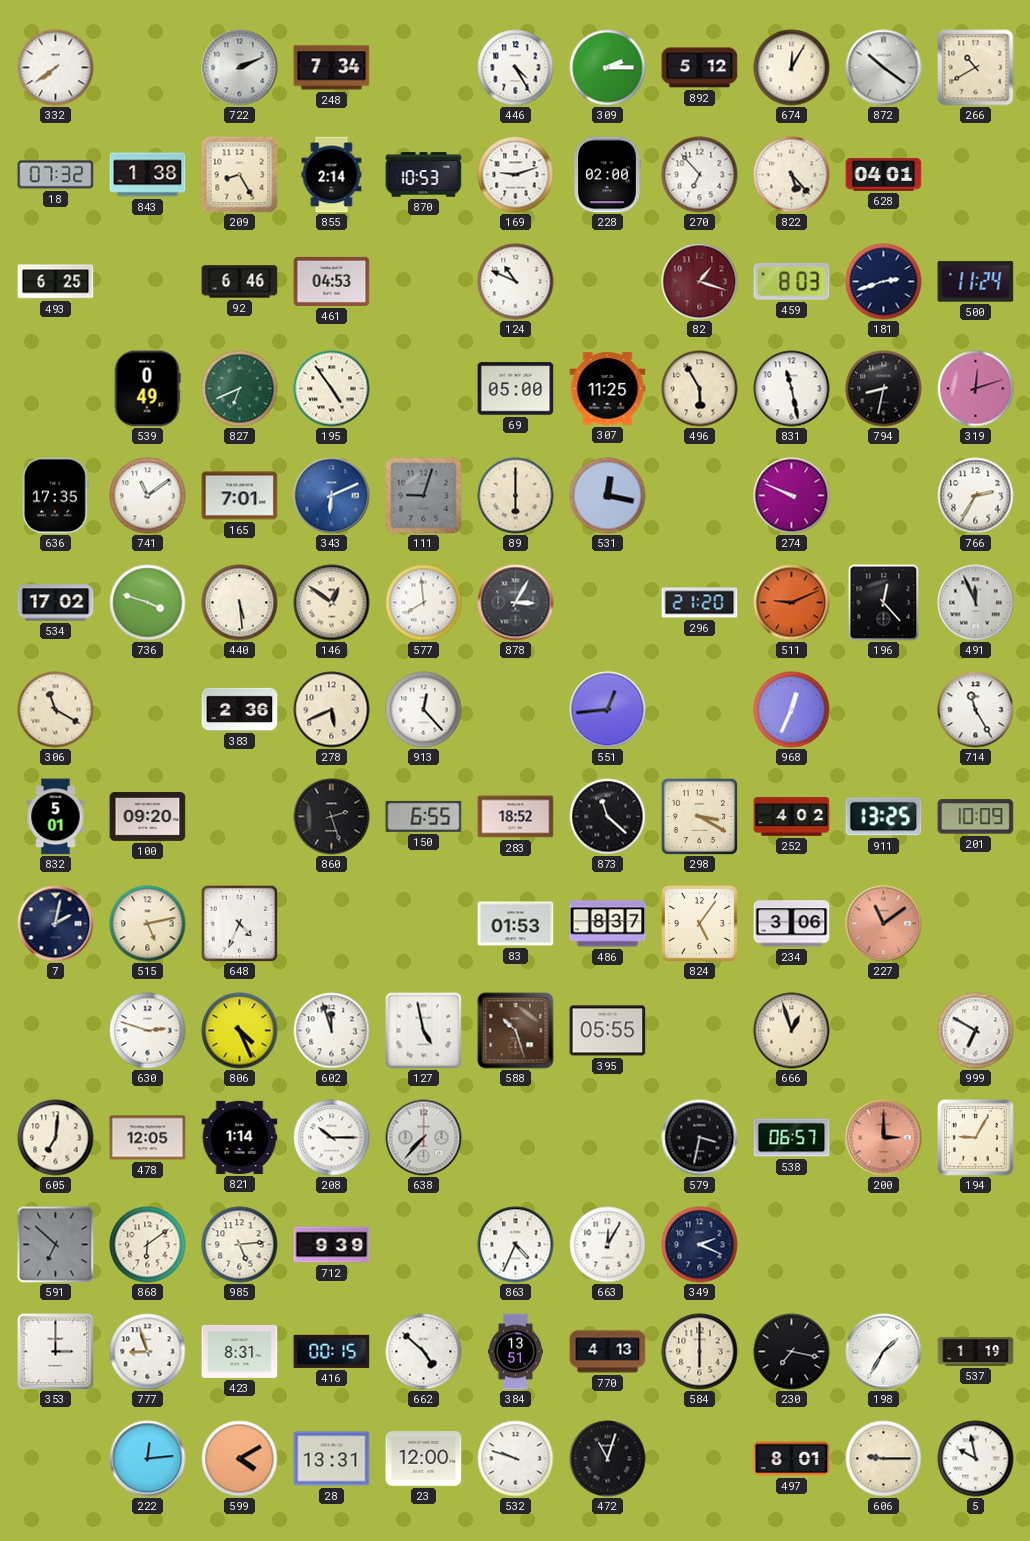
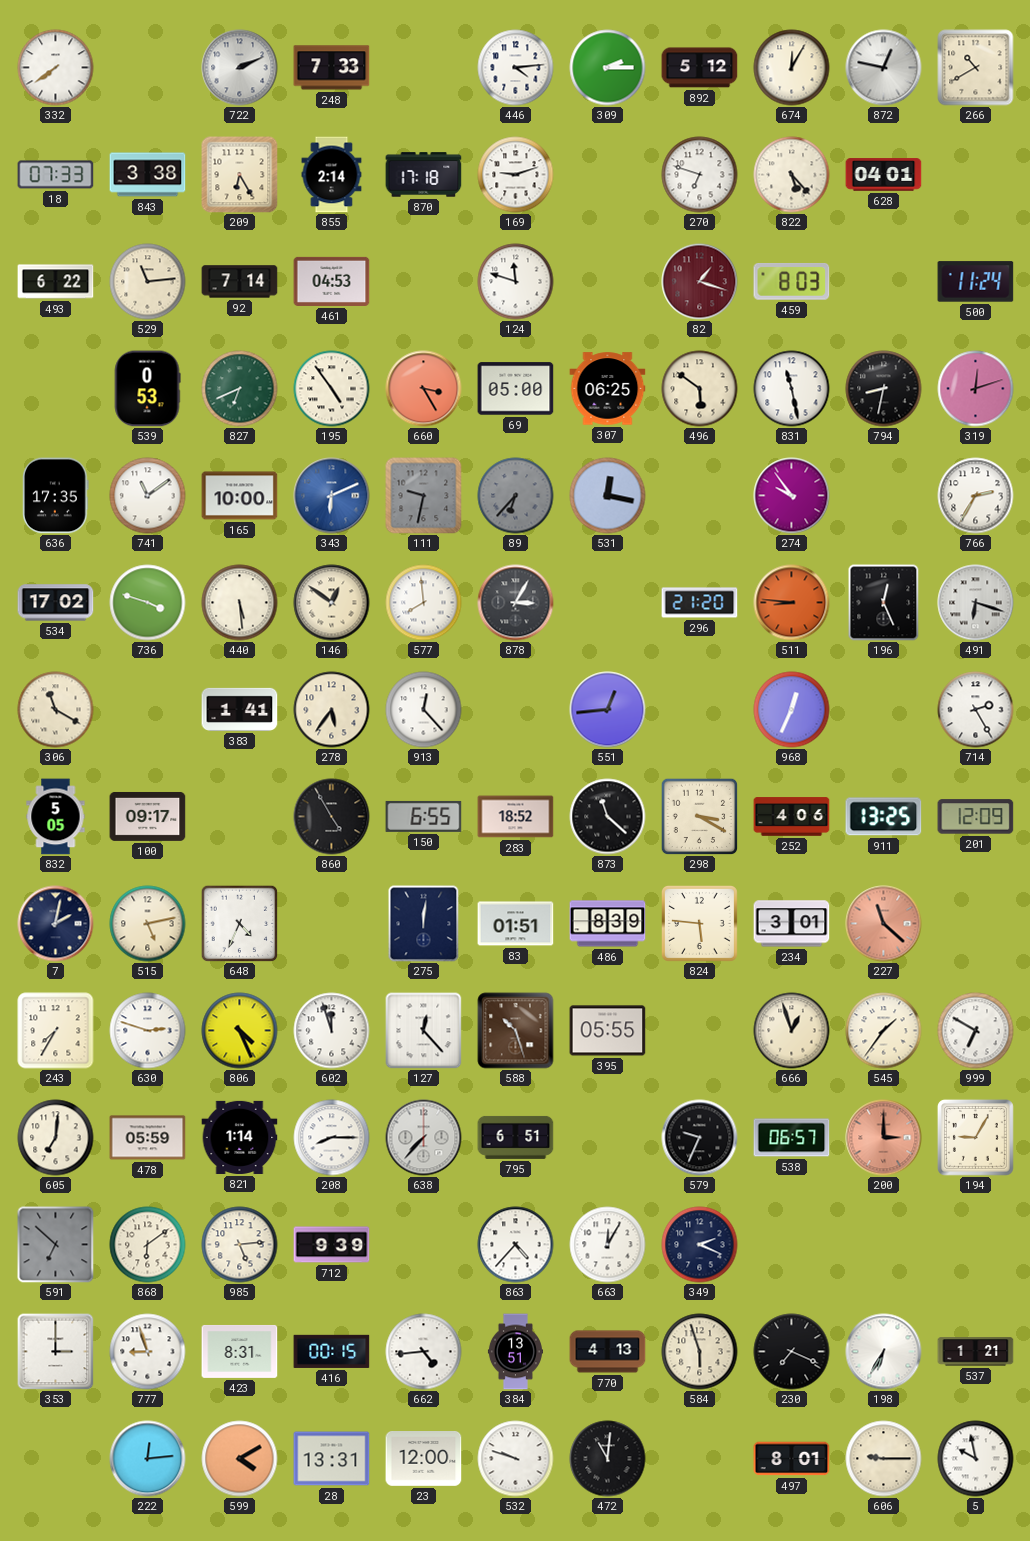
248: 7:34 -> 7:33 (332, 68)
446: 4:25 -> 4:14 (516, 68)
872: 10:21 -> 12:47 (884, 68)
18: 07:32 -> 07:33 (56, 175)
843: 1:38 -> 3:38 (148, 175)
209: 8:25 -> 6:25 (240, 175)
870: 10:53 -> 17:18 (424, 175)
228: 02:00 -> none (607, 175)
270: 6:53 -> 6:48 (700, 175)
493: 6:25 -> 6:22 (56, 282)
529: none -> 11:14 (148, 282)
92: 6:46 -> 7:14 (240, 282)
124: 10:49 -> 11:48 (516, 282)
181: 2:42 -> none (884, 282)
539: 0:49 -> 0:53 (147, 389)
660: none -> 3:25 (424, 389)
307: 11:25 -> 06:25 (608, 389)
496: 5:55 -> 5:51 (700, 389)
165: 7:01 -> 10:00 (240, 496)
111: 9:03 -> 9:32 (424, 496)
89: 6:00 -> 6:37 (516, 496)
89 dial: cream -> grey (516, 496)
274: 9:49 -> 9:54 (792, 496)
511: 9:11 -> 8:46 (792, 603)
196: 12:23 -> 12:26 (884, 603)
491: 11:56 -> 6:18 (976, 603)
383: 2:36 -> 1:41 (240, 709)
278: 5:41 -> 5:36 (332, 710)
714: 11:25 -> 2:25 (976, 710)
832: 5:01 -> 5:05 (56, 817)
100: 09:20 -> 09:17 (148, 816)
860: 2:27 -> 4:55 (332, 817)
252: 4:02 -> 4:06 (792, 817)
201: 10:09 -> 12:09 (976, 817)
275: none -> 12:01 (424, 924)
83: 01:53 -> 01:51 (516, 924)
486: 8:37 -> 8:39 (608, 924)
824: 5:06 -> 5:46 (699, 923)
234: 3:06 -> 3:01 (792, 924)
227: 11:09 -> 11:22 (884, 924)
243: none -> 7:35 (56, 1031)
127: 4:58 -> 12:23 (424, 1031)
545: none -> 1:36 (884, 1031)
478: 12:05 -> 05:59 (148, 1138)
208: 10:15 -> 8:15 (332, 1138)
795: none -> 6:51 (516, 1137)
579: 3:32 -> 9:34 (700, 1138)
863: 4:34 -> 4:37 (516, 1245)
662: 4:52 -> 4:44 (424, 1352)
584: 6:00 -> 5:57 (700, 1352)
230: 7:17 -> 7:19 (792, 1352)
198: 1:35 -> 6:35 (884, 1352)
537: 1:19 -> 1:21 (976, 1352)
472: 11:03 -> 11:01 (608, 1459)
